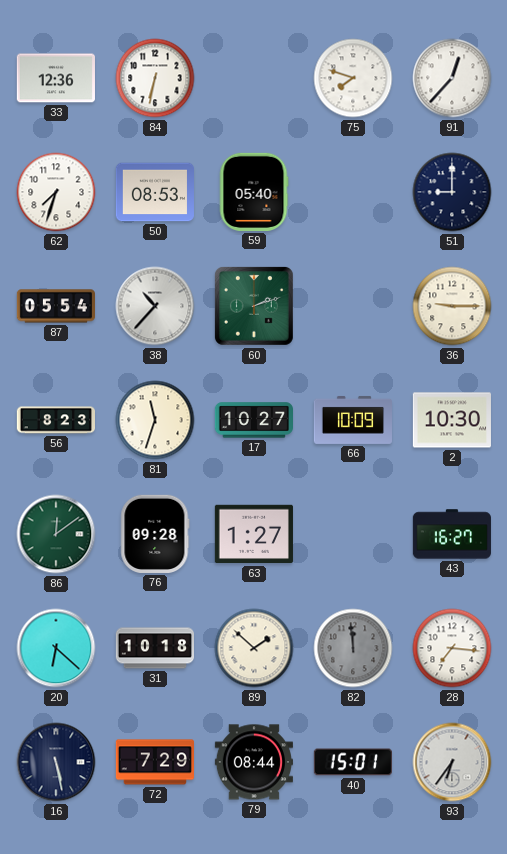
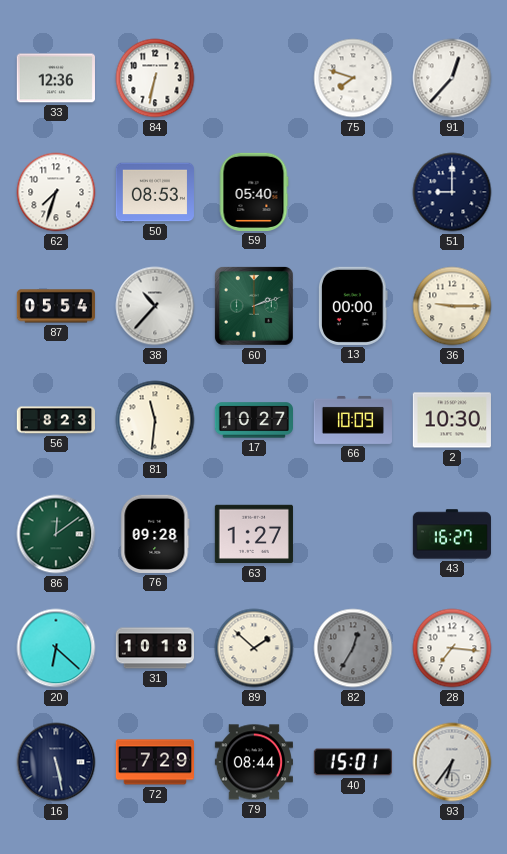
13: none -> 00:00 (354, 306)
81: 11:33 -> 11:31 (155, 420)
82: 11:59 -> 12:35 (353, 648)
